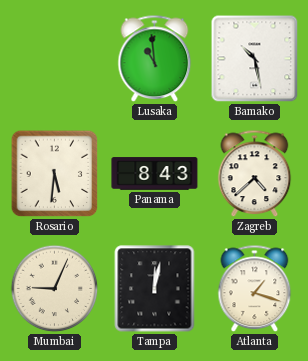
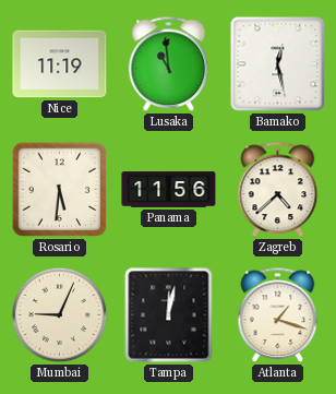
Nice: none -> 11:19 (60, 64)
Bamako: 10:28 -> 12:28 (278, 64)
Panama: 8:43 -> 11:56 (169, 190)
